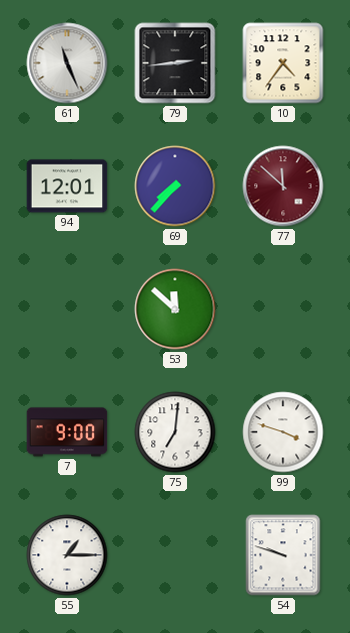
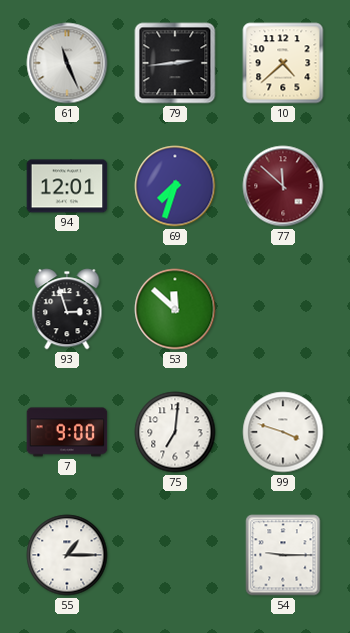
10: 4:36 -> 4:38 (283, 63)
69: 7:37 -> 7:33 (175, 186)
93: none -> 2:57 (67, 309)
54: 9:48 -> 9:15 (283, 555)
